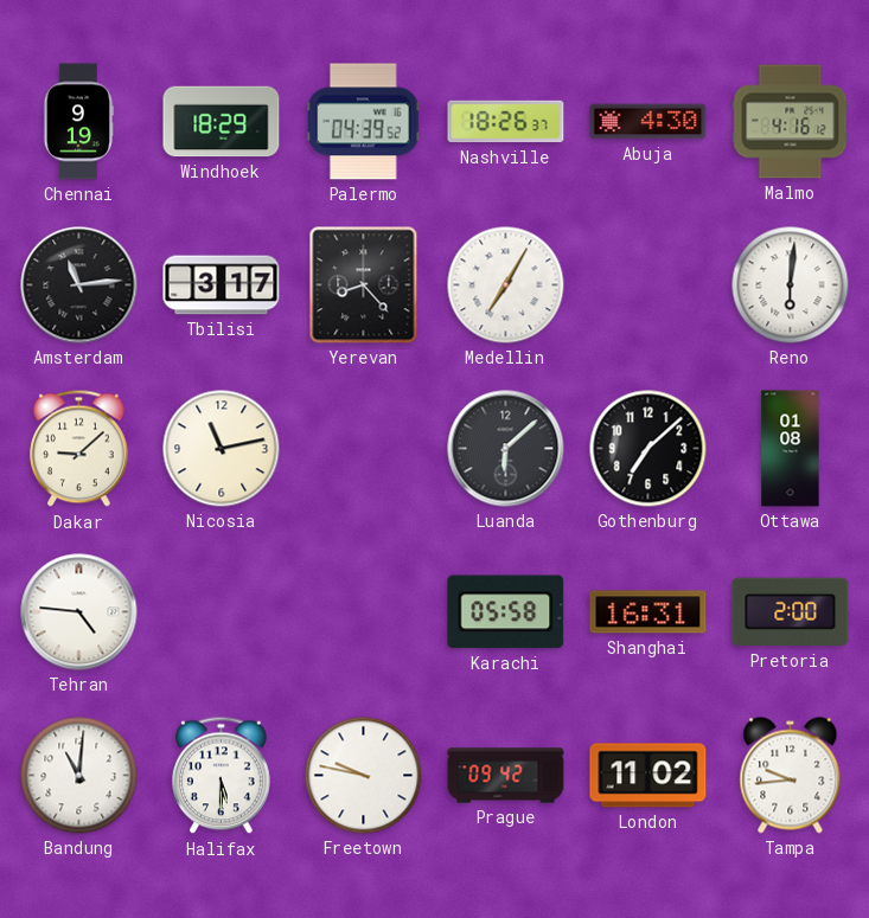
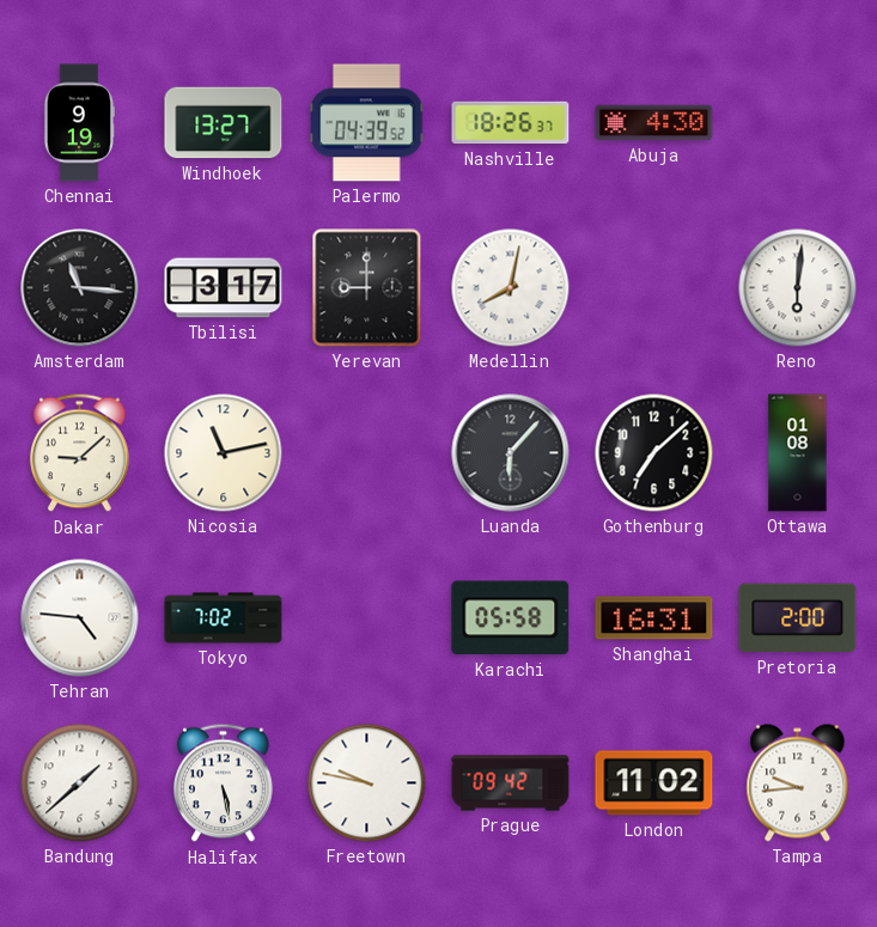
Windhoek: 18:29 -> 13:27 (224, 123)
Malmo: 4:16 -> none (791, 122)
Amsterdam: 11:14 -> 11:16 (80, 288)
Yerevan: 8:23 -> 9:00 (367, 288)
Medellin: 7:05 -> 8:02 (511, 288)
Luanda: 6:08 -> 6:07 (511, 453)
Tokyo: none -> 7:02 (224, 618)
Bandung: 11:01 -> 1:38 (80, 783)
Halifax: 5:30 -> 5:28 (224, 783)
